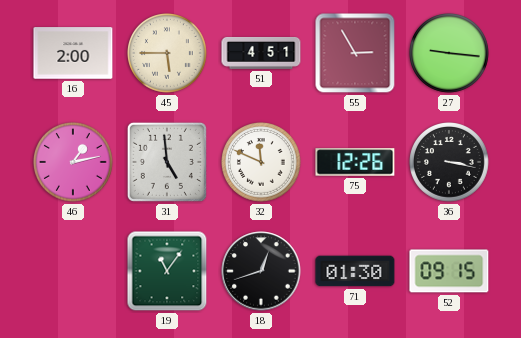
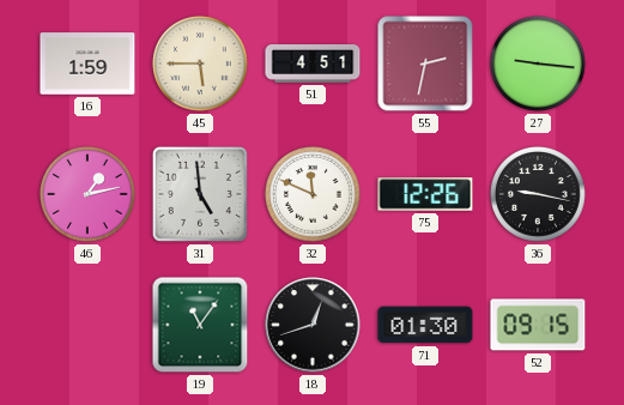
16: 2:00 -> 1:59 (87, 64)
55: 2:55 -> 2:32 (425, 64)
36: 3:17 -> 9:17 (539, 195)
